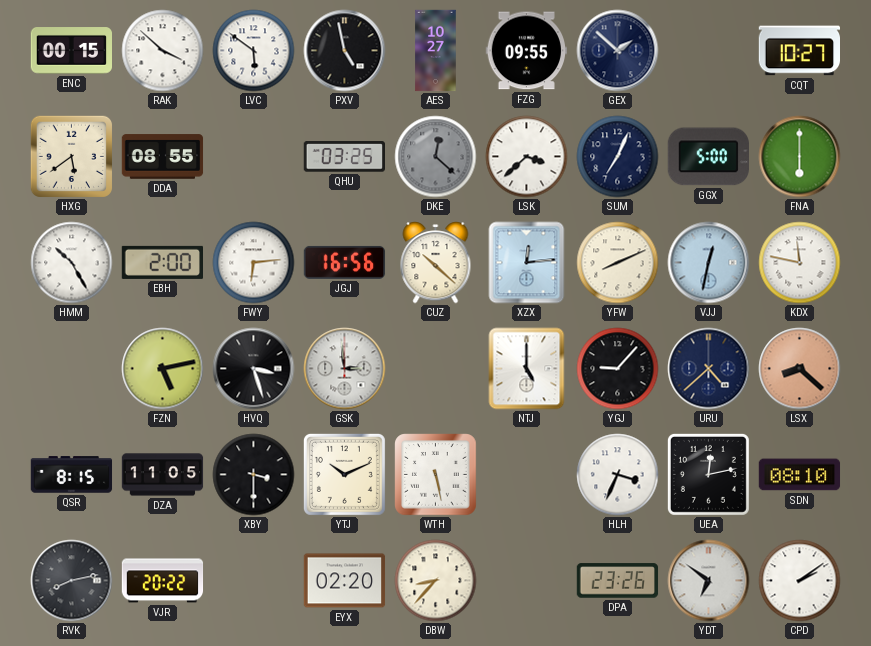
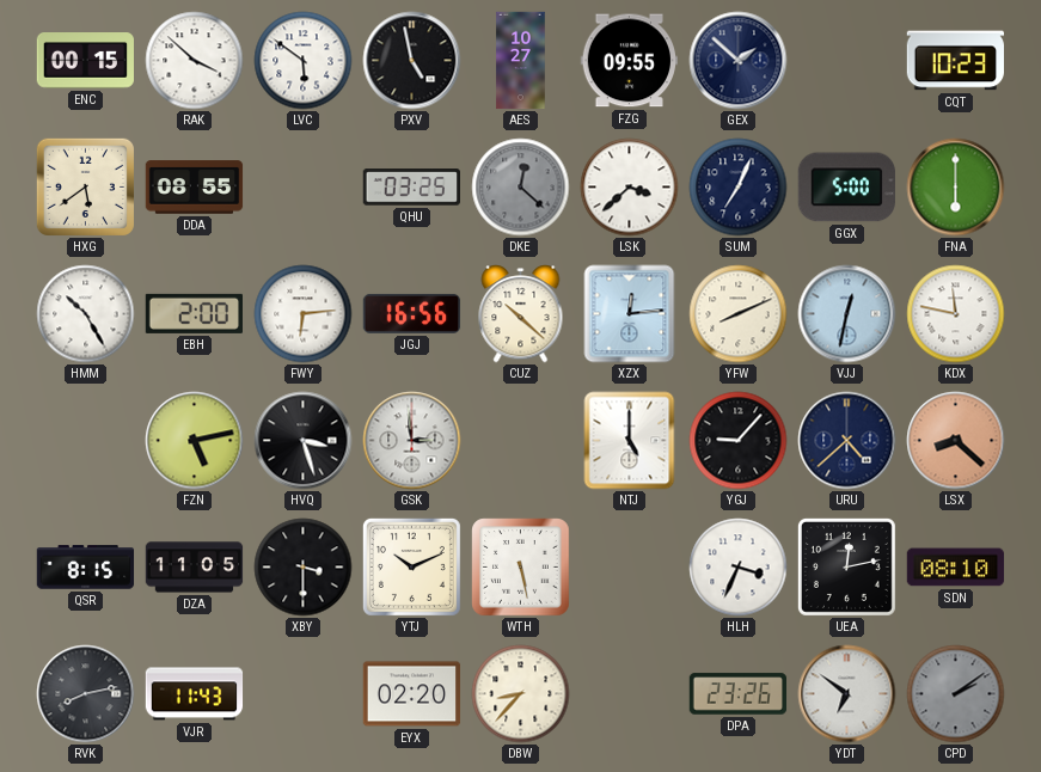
CQT: 10:27 -> 10:23 (956, 61)
VJR: 20:22 -> 11:43 (195, 694)
CPD dial: white -> grey (956, 694)
